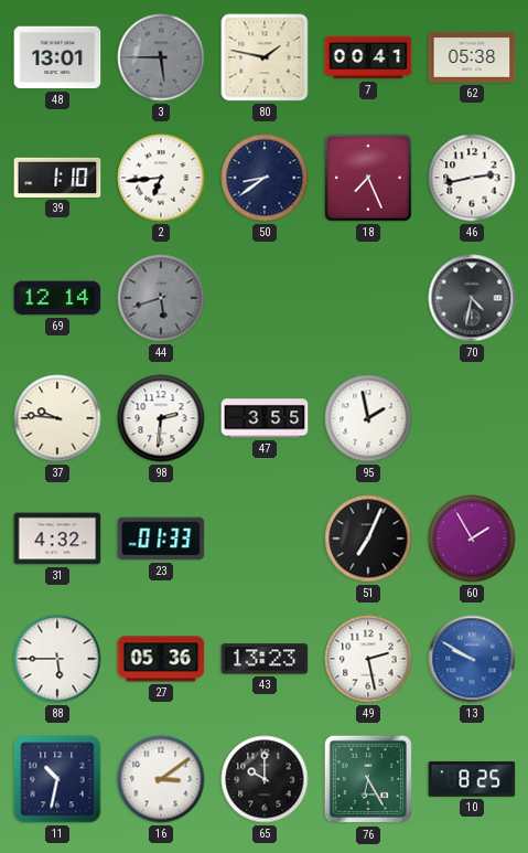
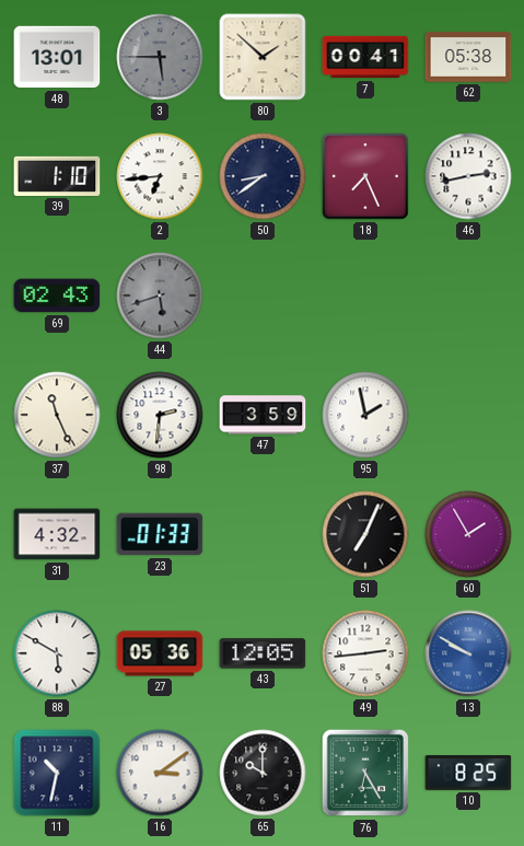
80: 1:47 -> 1:52 (263, 57)
69: 12:14 -> 02:43 (57, 295)
70: 4:32 -> none (472, 298)
37: 9:46 -> 11:26 (57, 415)
47: 3:55 -> 3:59 (263, 415)
88: 5:45 -> 5:50 (57, 653)
43: 13:23 -> 12:05 (263, 653)
49: 2:28 -> 2:44 (365, 653)
